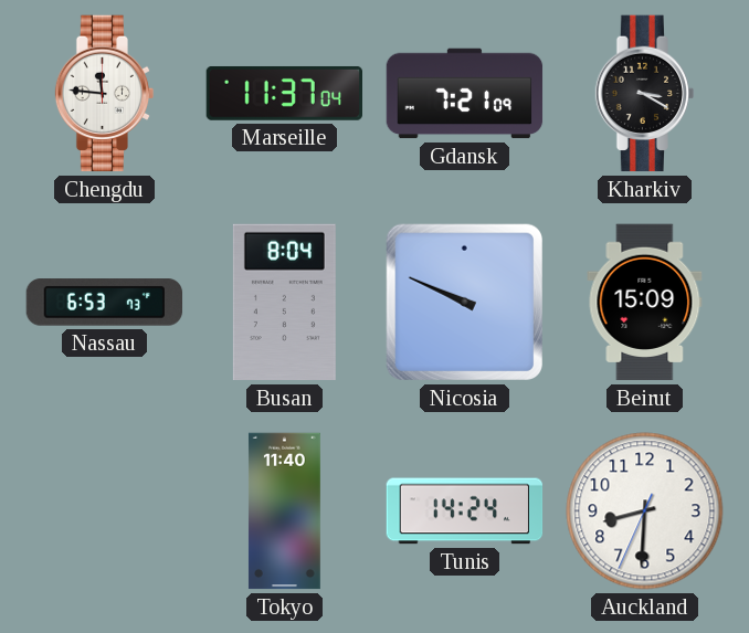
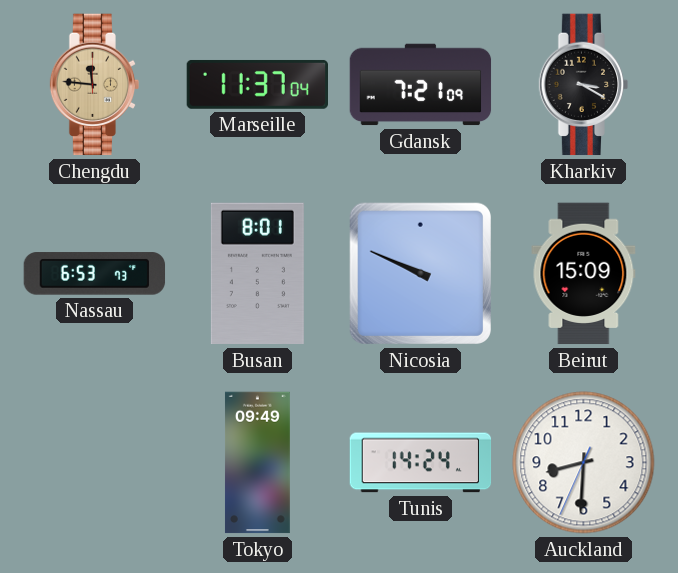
Chengdu dial: white -> champagne (95, 85)
Busan: 8:04 -> 8:01 (257, 274)
Tokyo: 11:40 -> 09:49 (257, 463)
